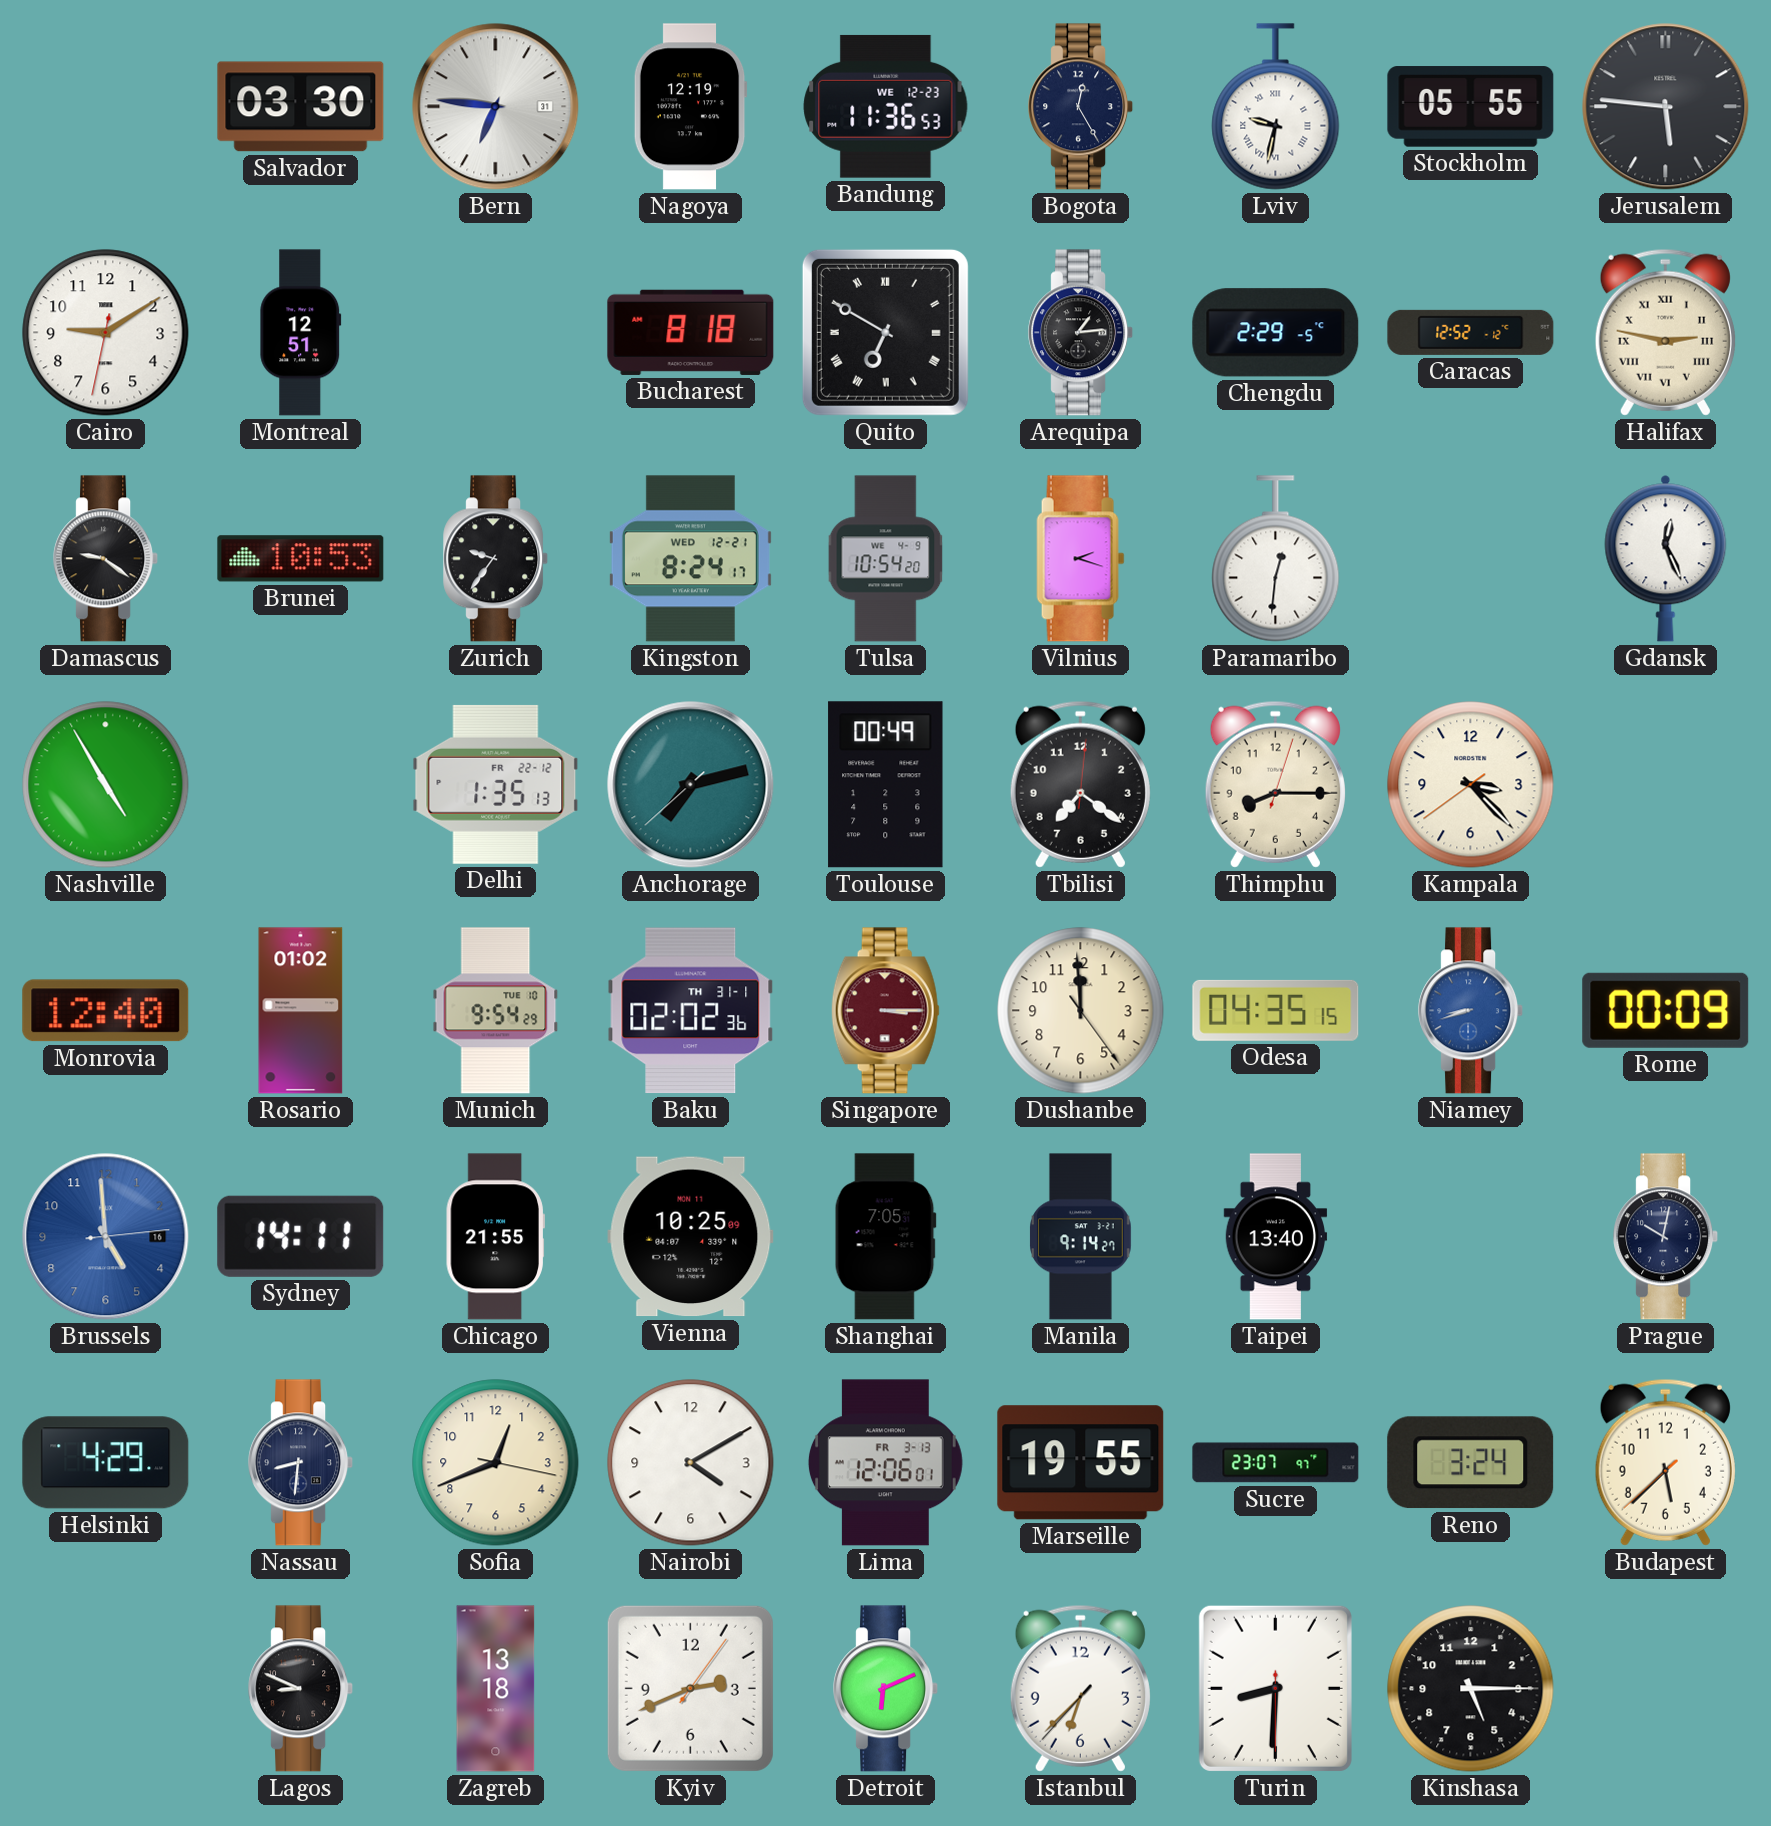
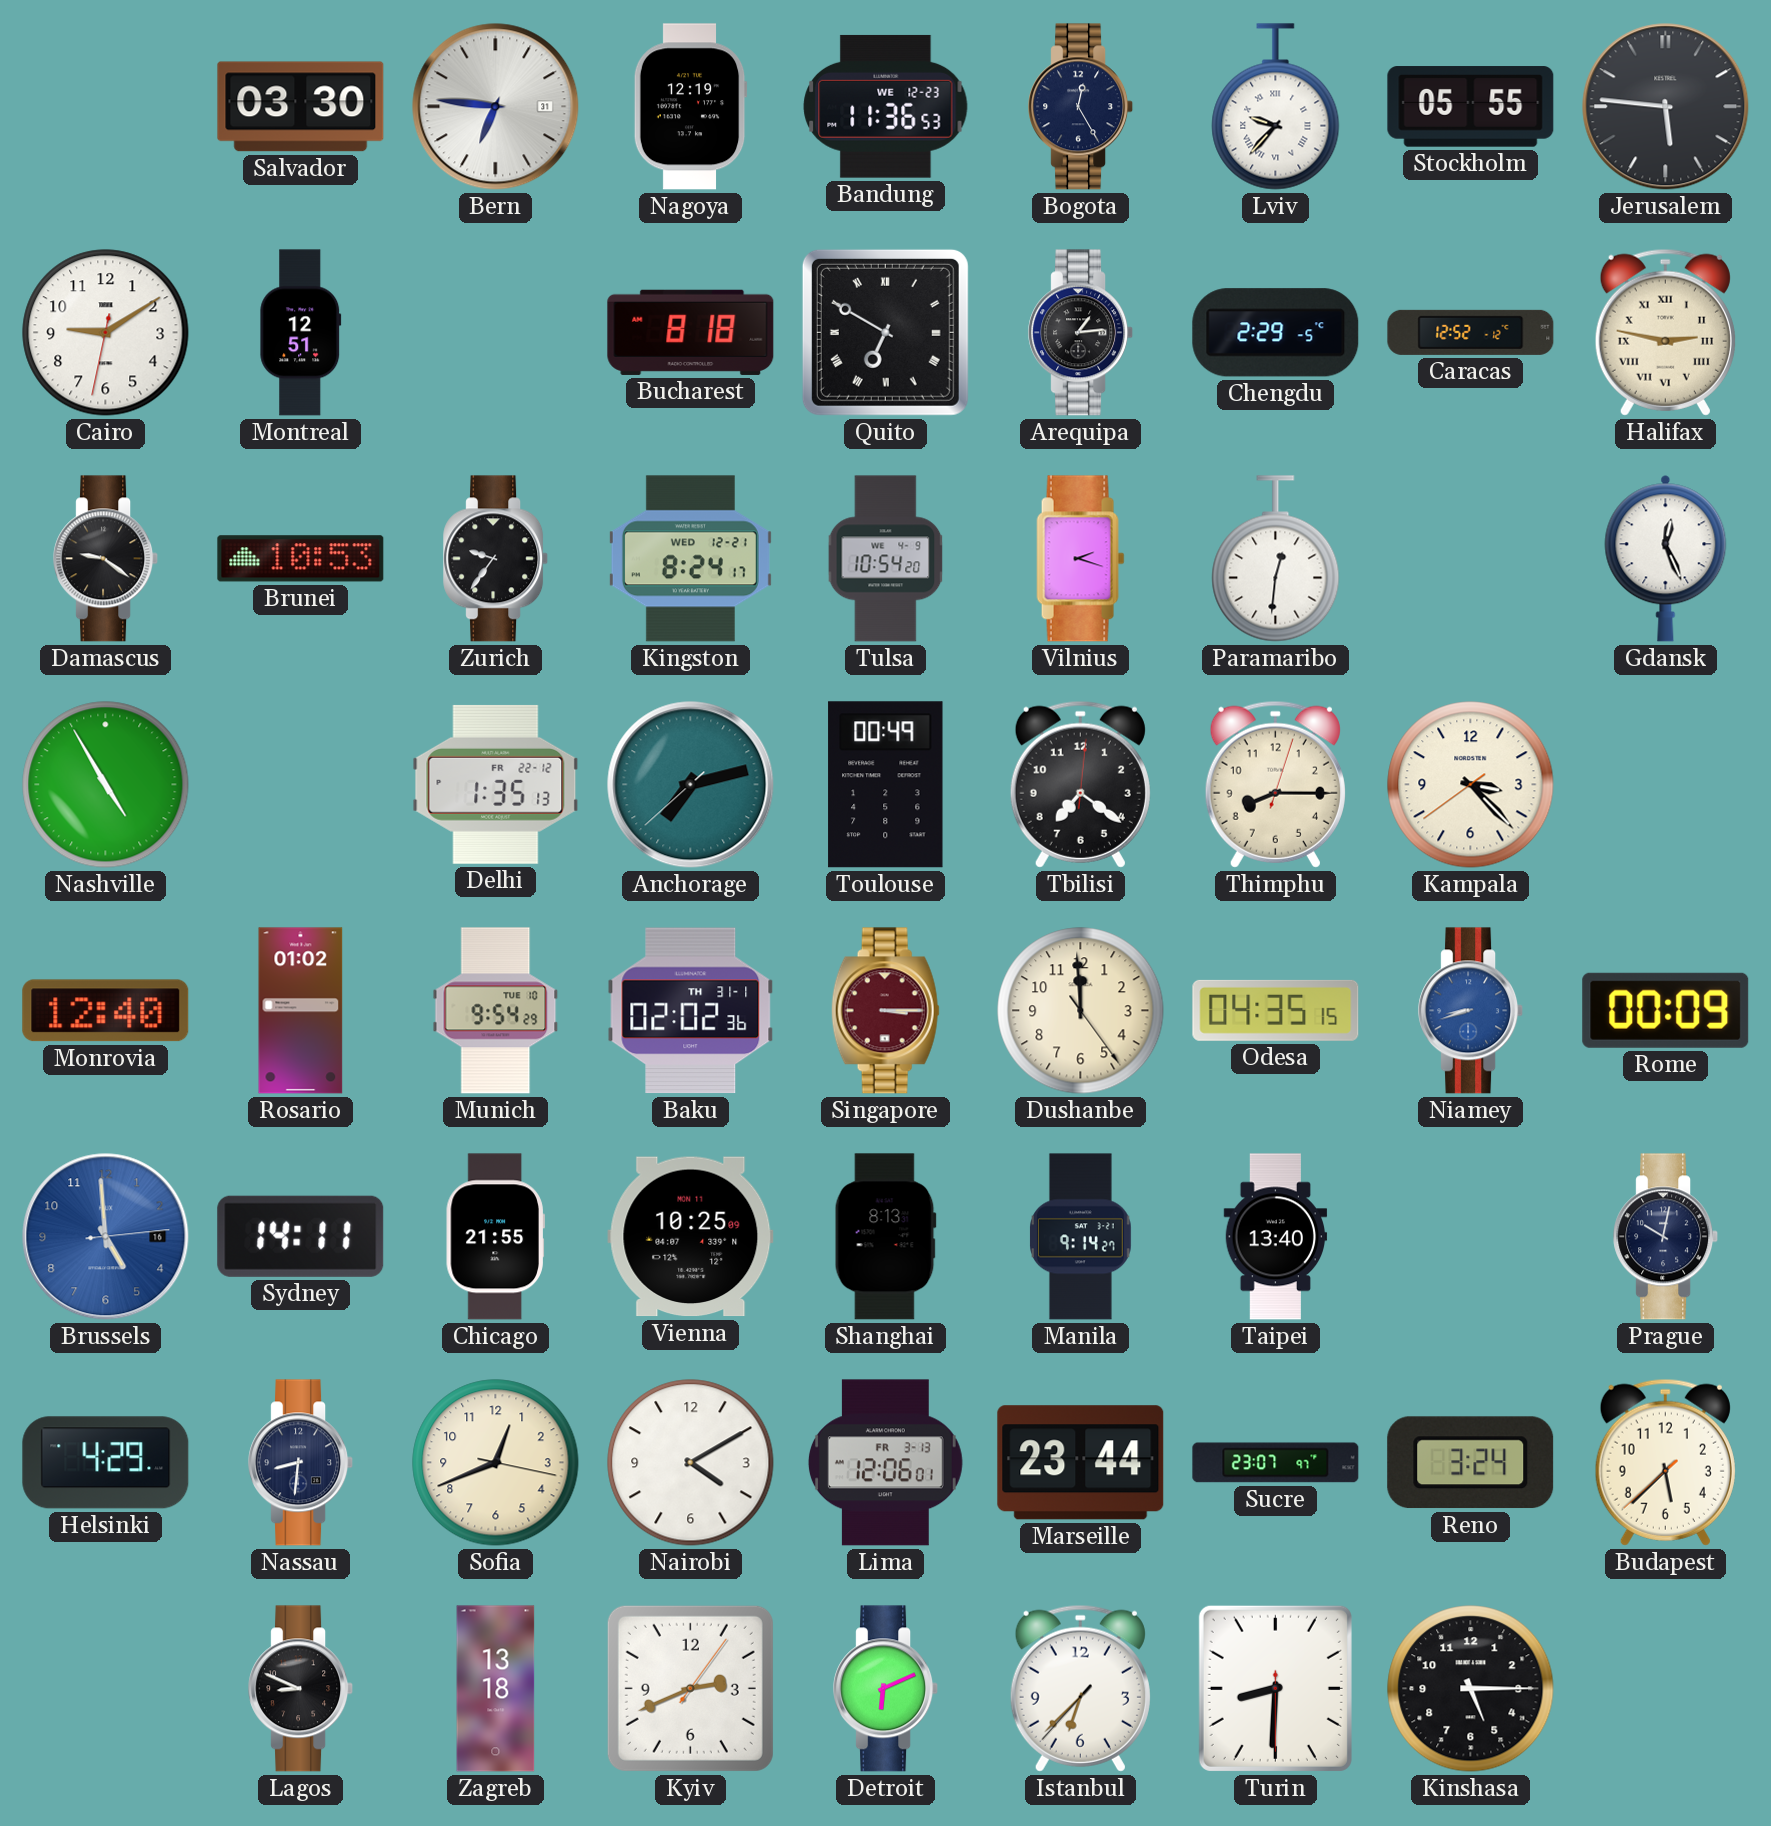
Lviv: 9:32 -> 9:37 (1276, 107)
Shanghai: 7:05 -> 8:13 (885, 1237)
Marseille: 19:55 -> 23:44 (1081, 1463)
